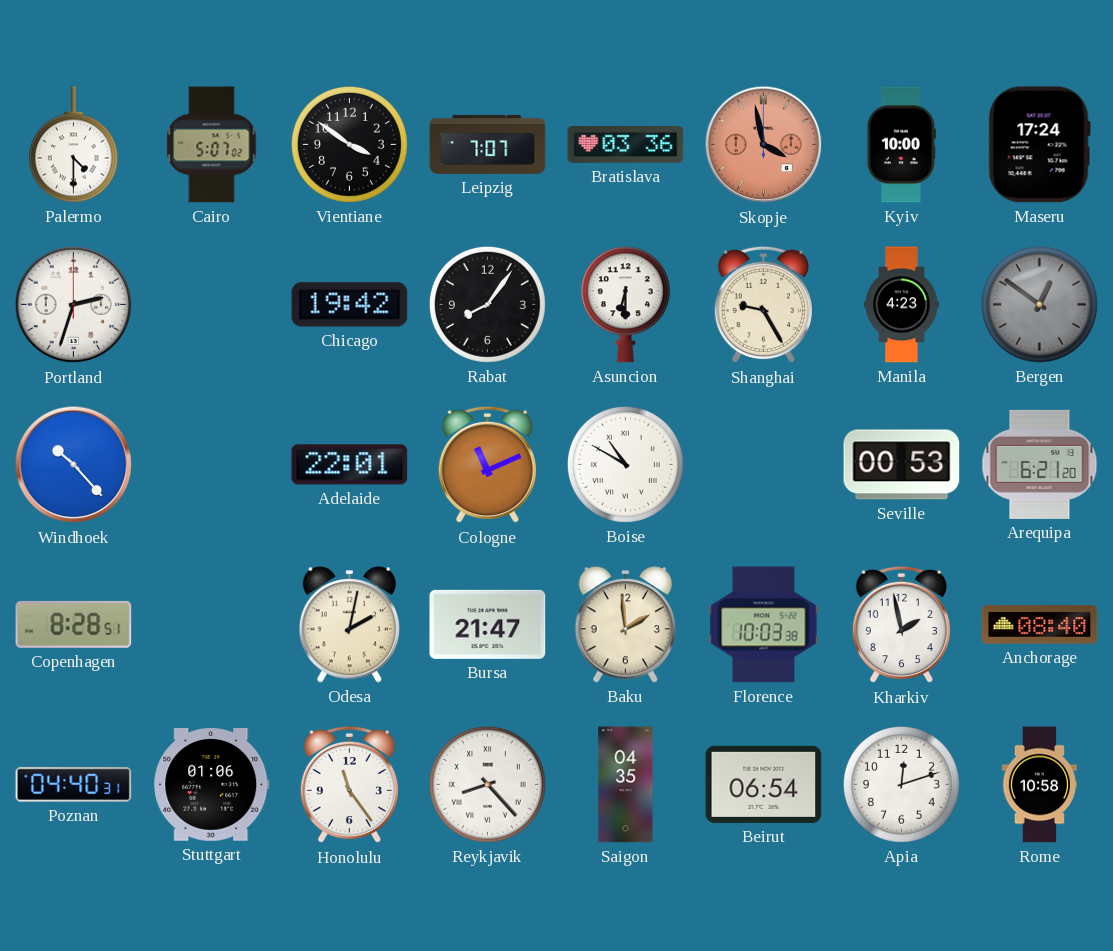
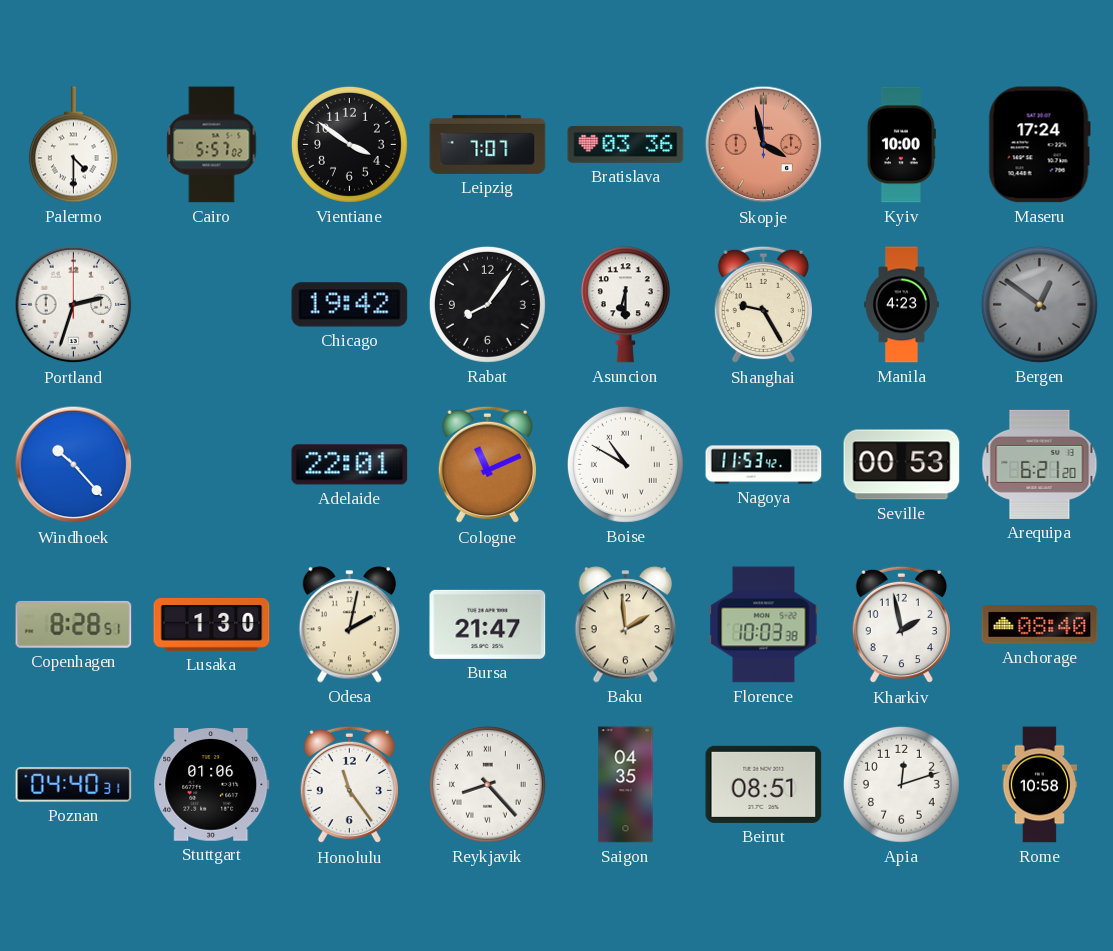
Cairo: 5:07 -> 5:57 (212, 145)
Nagoya: none -> 11:53 (764, 465)
Lusaka: none -> 1:30 (212, 624)
Beirut: 06:54 -> 08:51 (764, 784)
